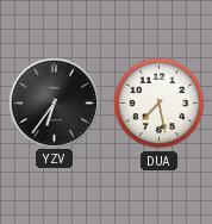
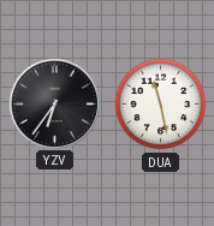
DUA: 7:28 -> 11:28 (161, 105)
